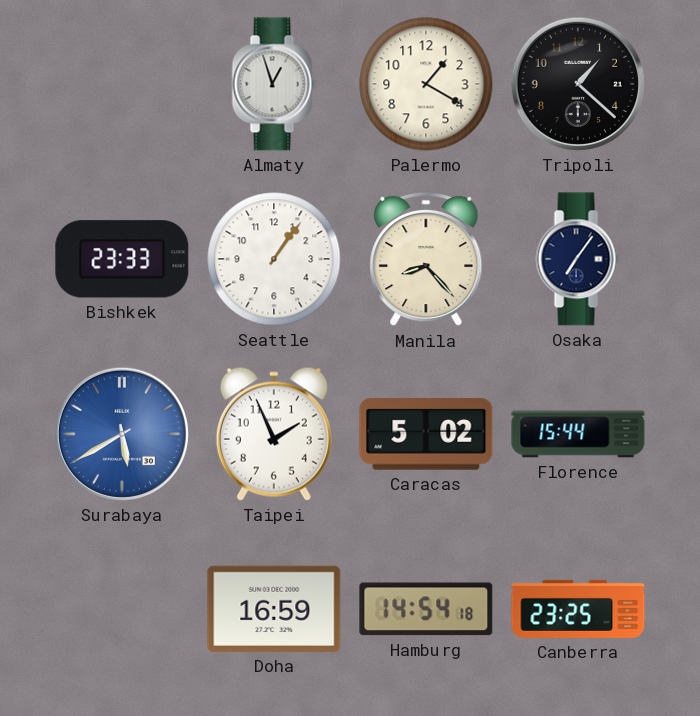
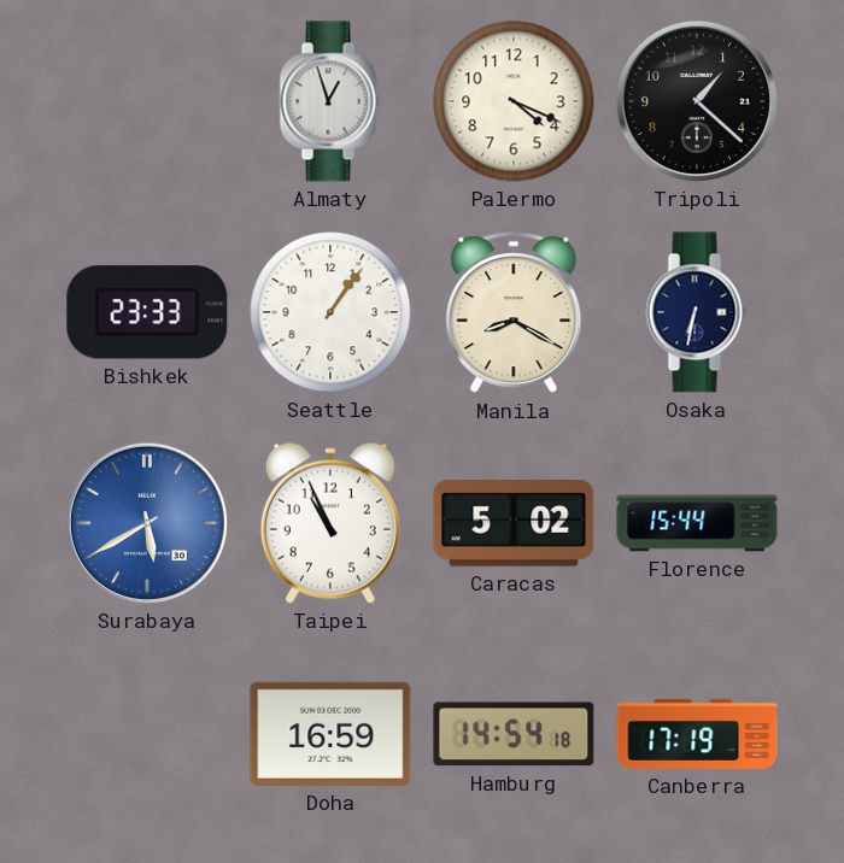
Palermo: 1:20 -> 4:19 (514, 101)
Manila: 8:23 -> 8:20 (514, 312)
Osaka: 7:06 -> 6:32 (697, 312)
Taipei: 1:56 -> 10:56 (330, 523)
Canberra: 23:25 -> 17:19 (697, 734)
